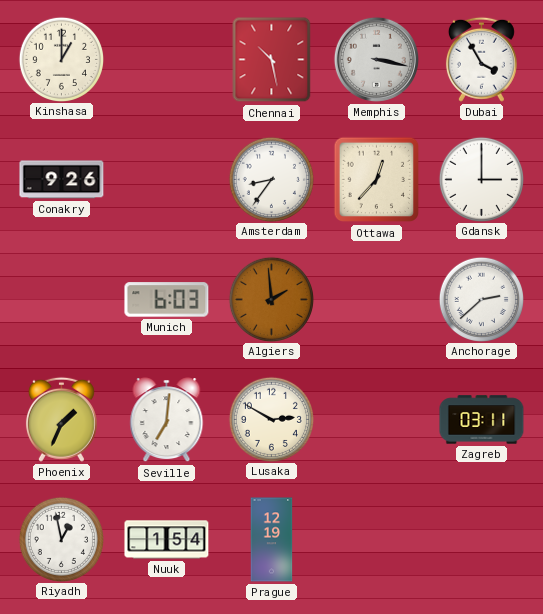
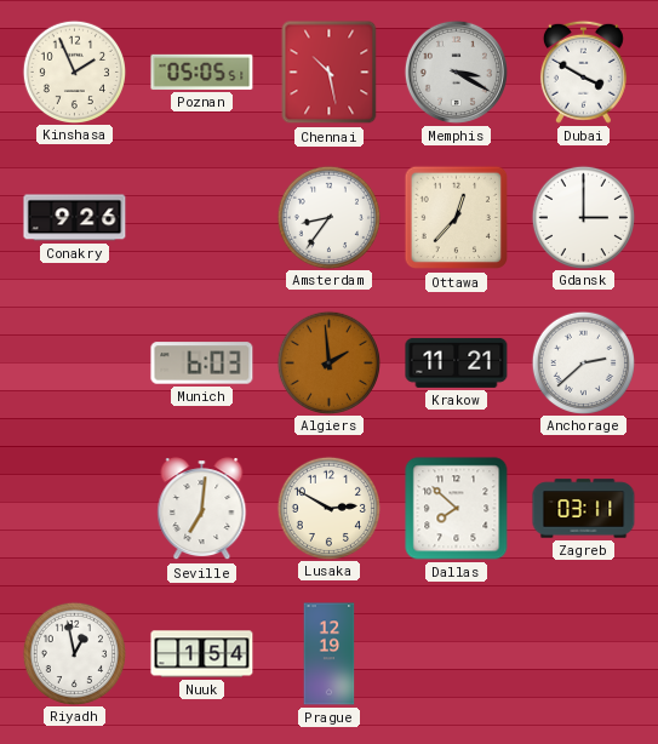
Kinshasa: 1:00 -> 1:56 (74, 71)
Poznan: none -> 05:05 (202, 71)
Memphis: 3:17 -> 3:20 (456, 71)
Dubai: 3:55 -> 3:50 (583, 71)
Krakow: none -> 11:21 (457, 362)
Phoenix: 1:34 -> none (61, 419)
Dallas: none -> 7:52 (457, 509)
